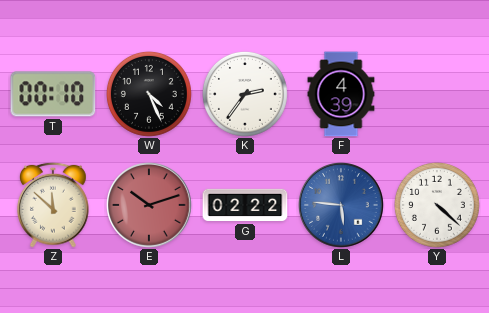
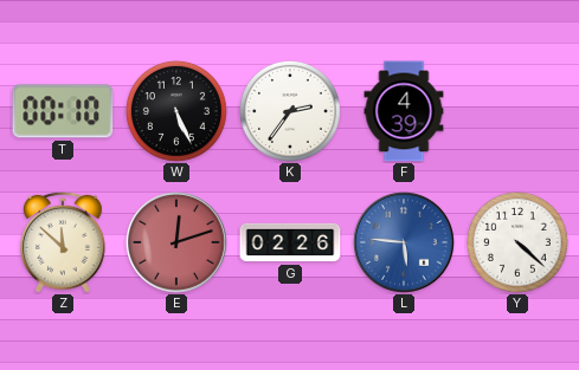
W: 4:26 -> 5:26 (176, 111)
E: 10:12 -> 12:12 (176, 244)
G: 02:22 -> 02:26 (290, 242)
